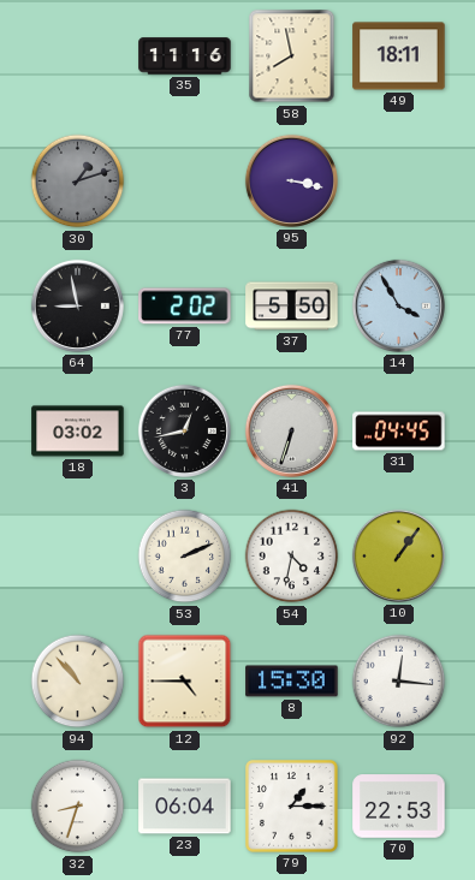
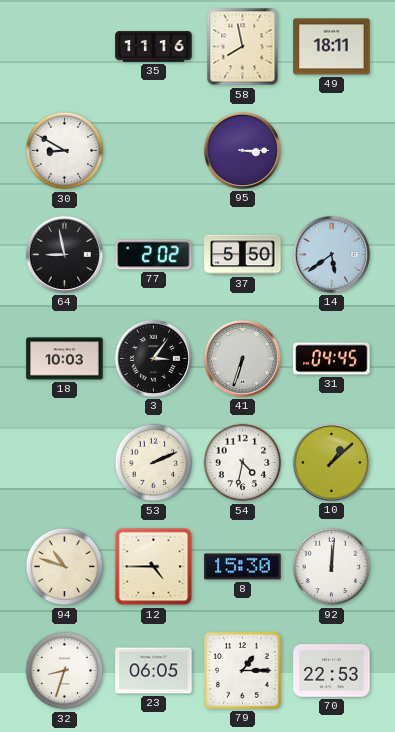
30: 1:12 -> 8:50 (65, 151)
30 dial: grey -> white (65, 151)
95: 3:17 -> 3:15 (242, 150)
14: 3:55 -> 5:39 (331, 254)
18: 03:02 -> 10:03 (65, 359)
3: 12:43 -> 3:06 (153, 358)
10: 1:06 -> 1:08 (331, 462)
94: 10:53 -> 10:48 (65, 567)
92: 12:16 -> 12:01 (332, 567)
23: 06:04 -> 06:05 (154, 671)
